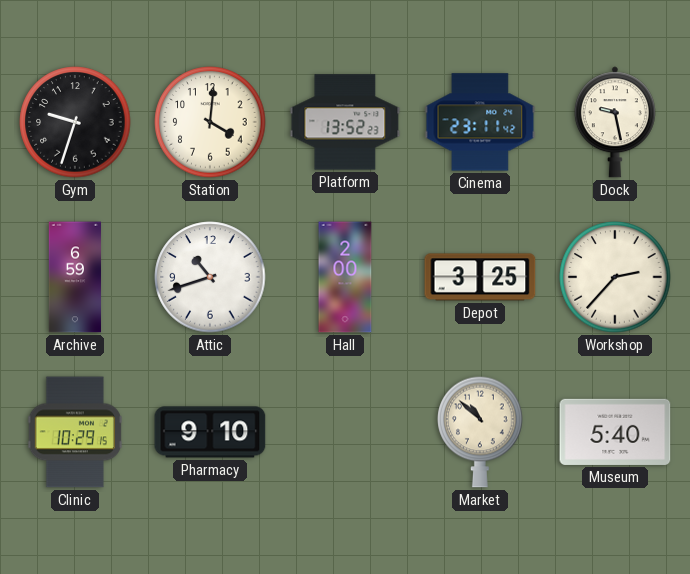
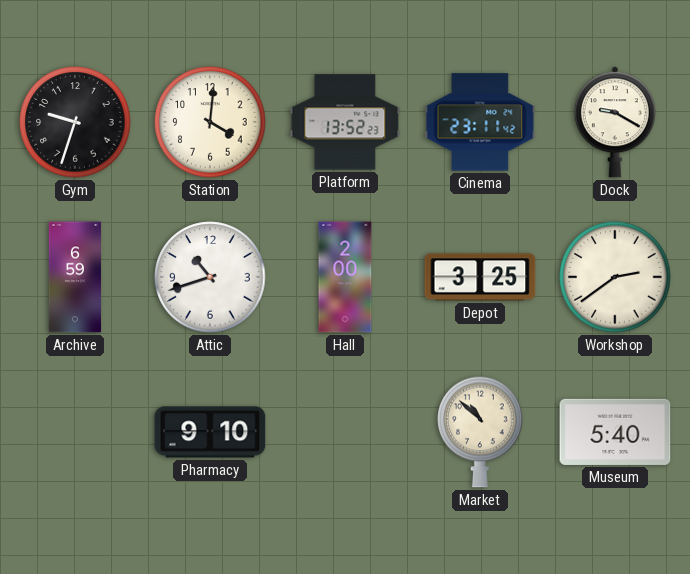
Dock: 9:28 -> 9:20 (615, 122)
Workshop: 2:37 -> 2:39 (615, 277)
Clinic: 10:29 -> none (75, 432)
